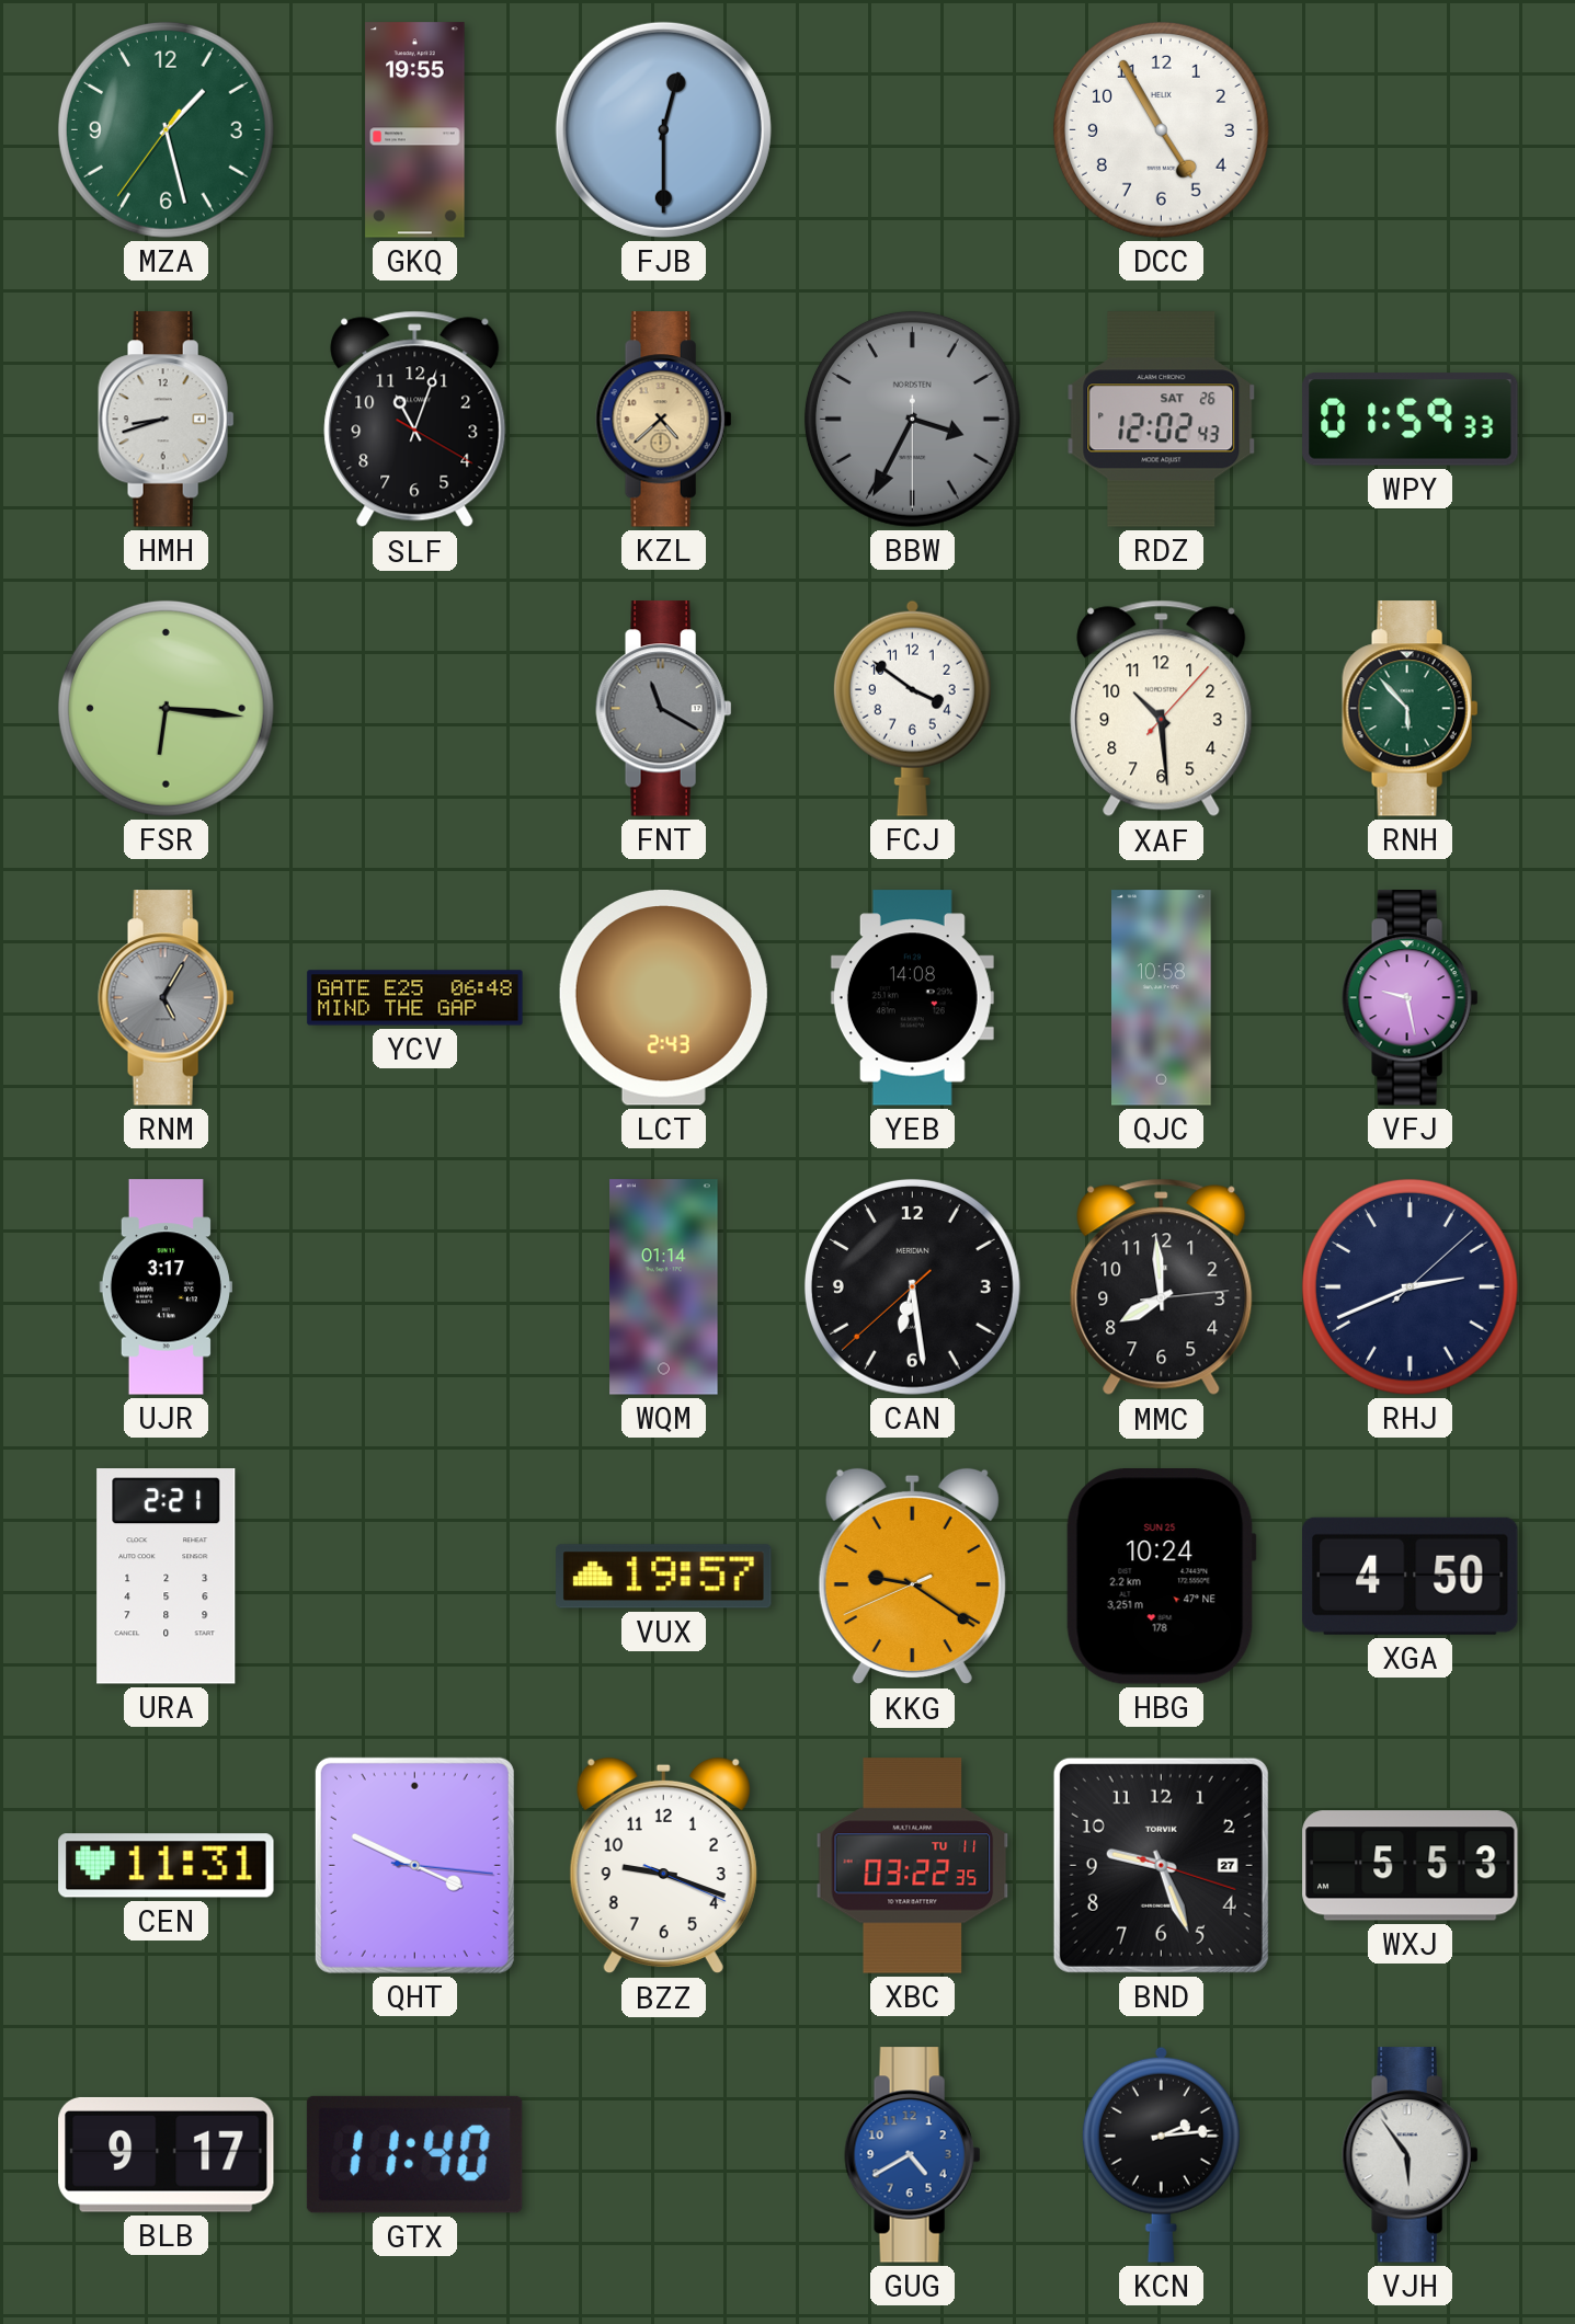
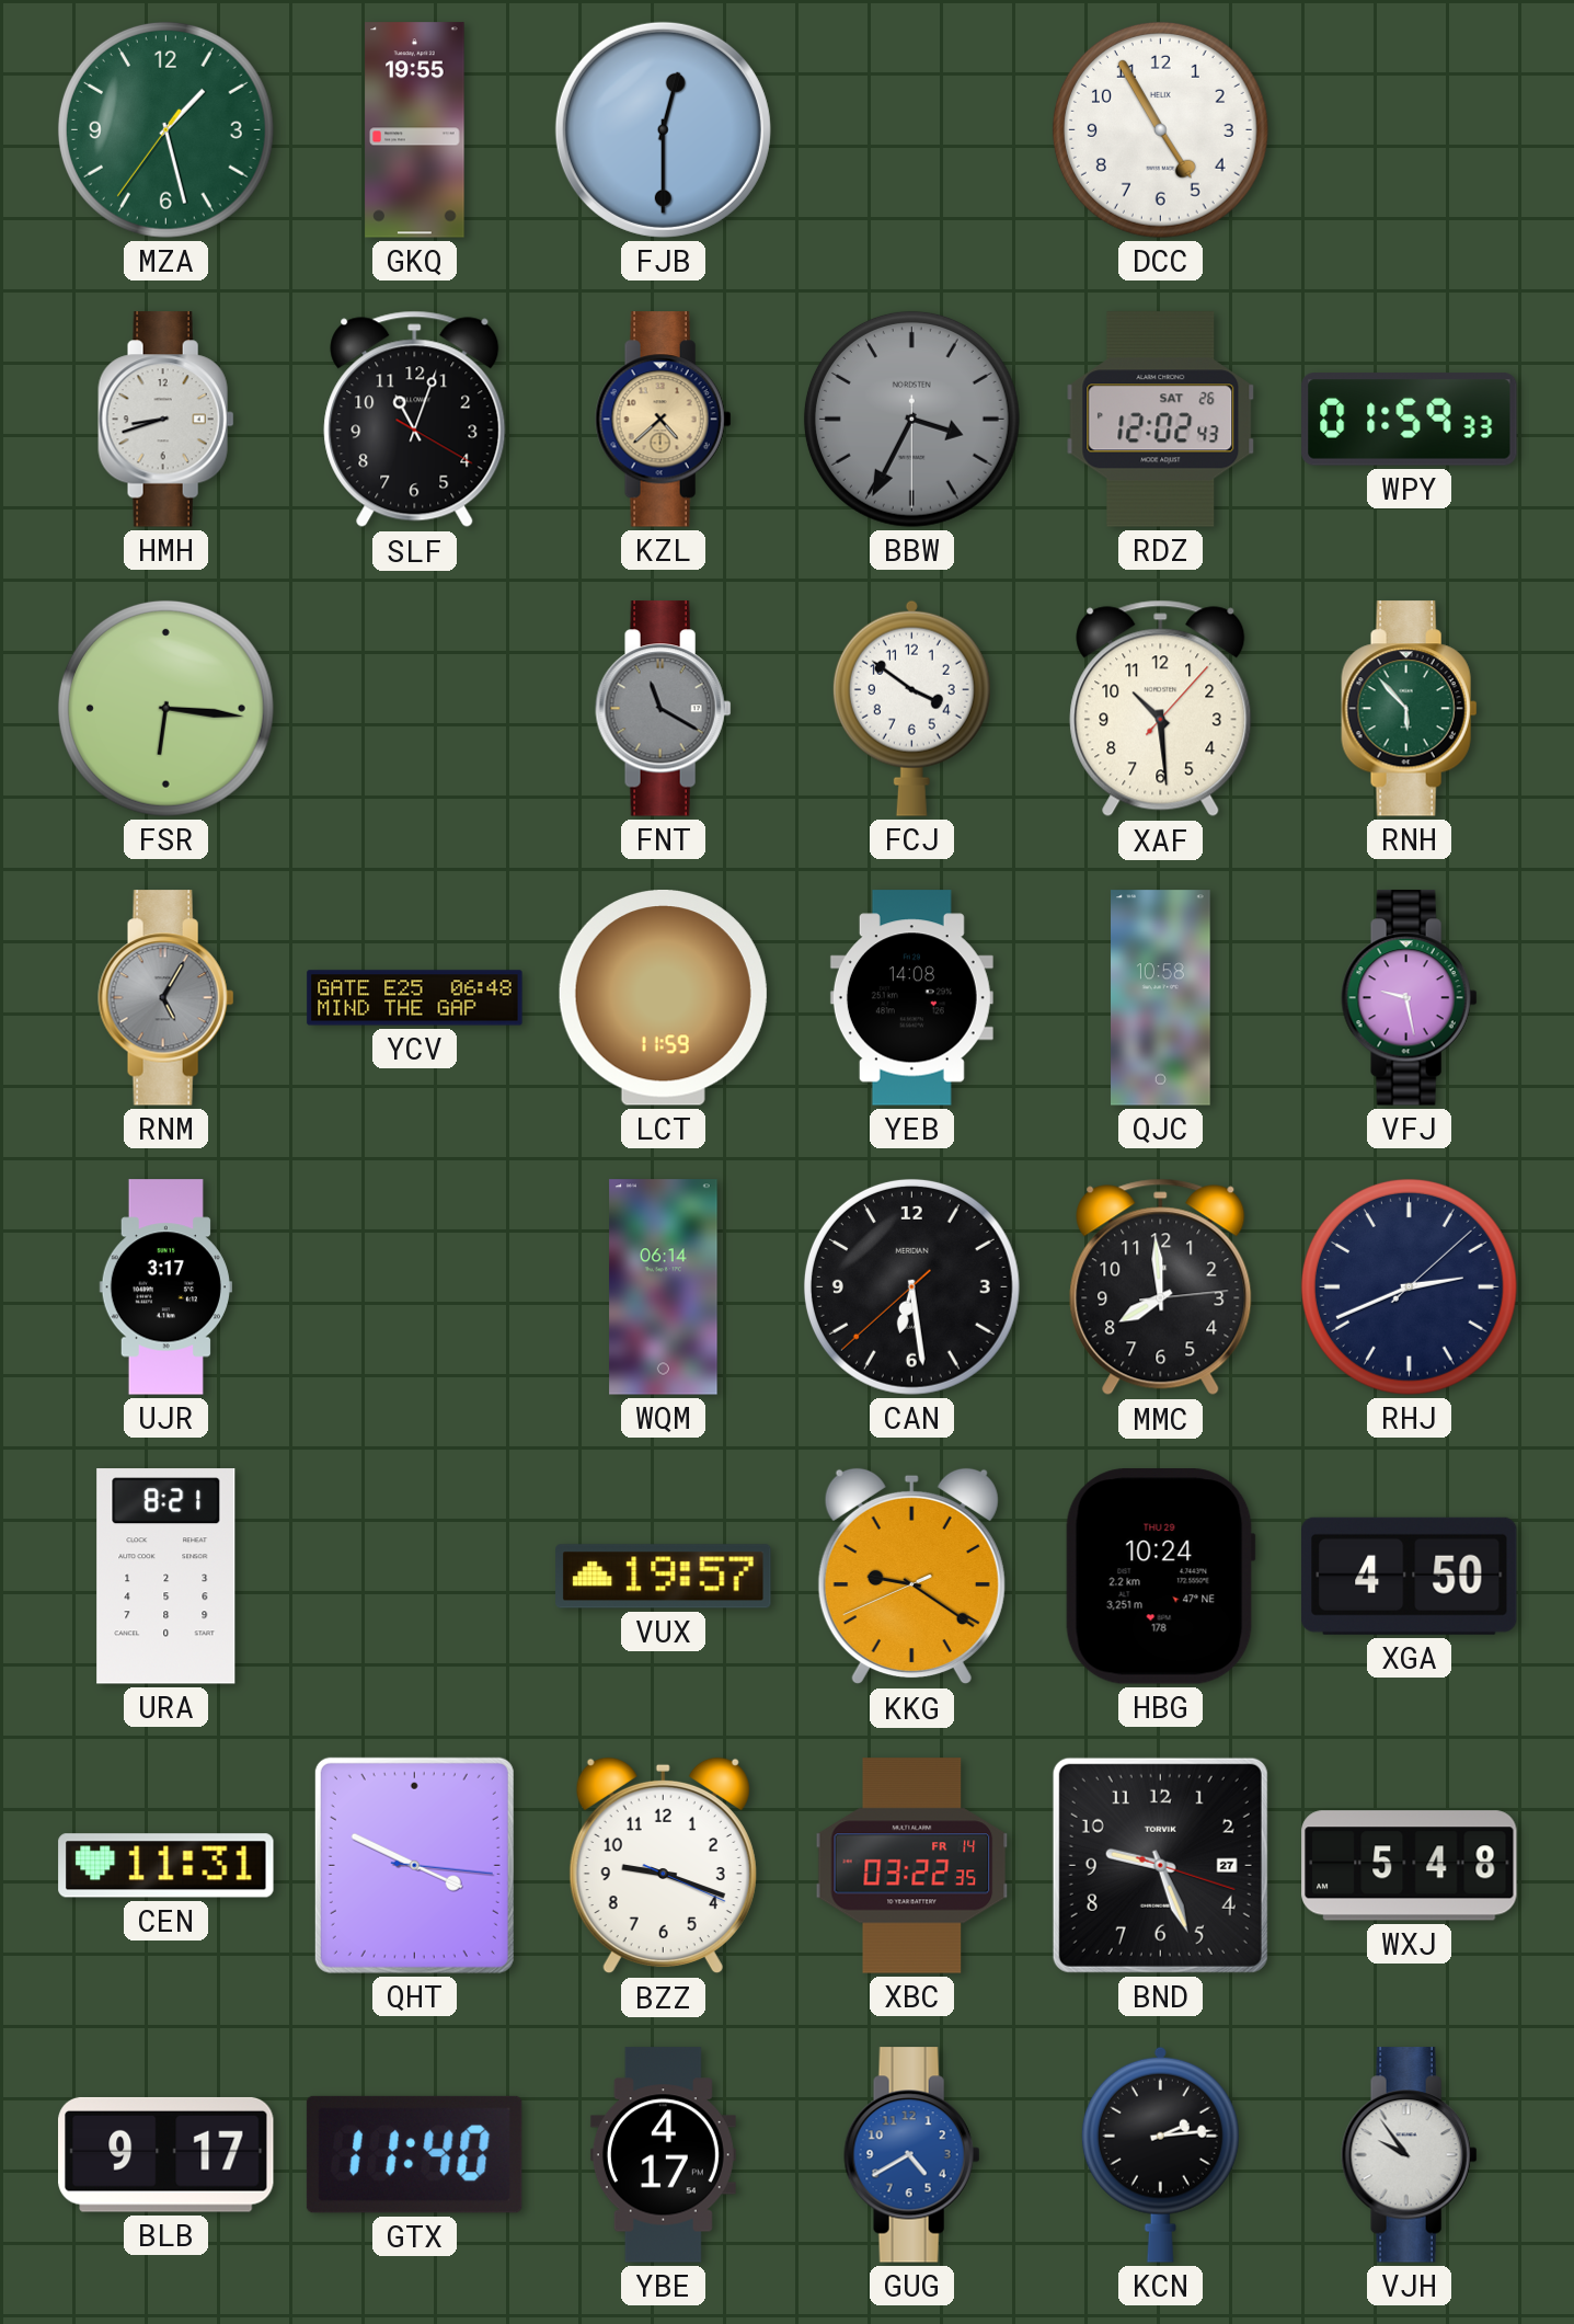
LCT: 2:43 -> 11:59 (663, 998)
WQM: 01:14 -> 06:14 (664, 1287)
URA: 2:21 -> 8:21 (166, 1577)
HBG date: SUN 25 -> THU 29 (1160, 1577)
XBC date: TU 11 -> FR 14 (912, 1866)
WXJ: 5:53 -> 5:48 (1410, 1866)
YBE: none -> 4:17 (663, 2155)
VJH: 5:54 -> 9:54 (1410, 2155)
